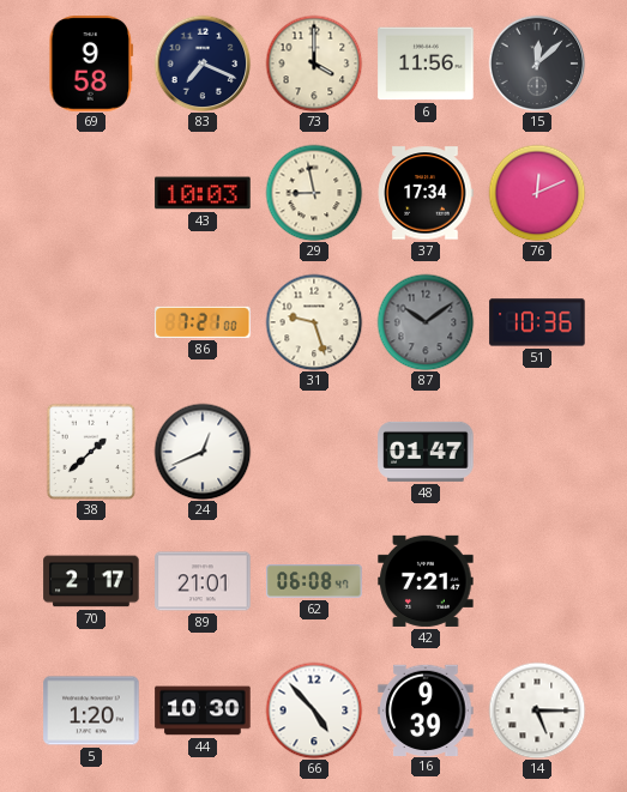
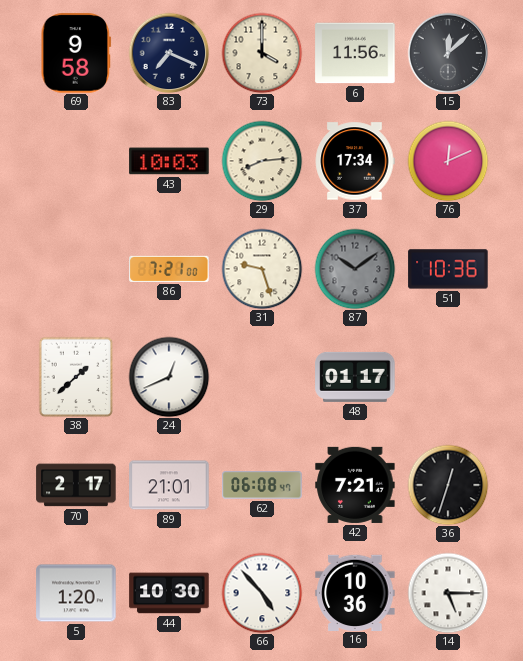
29: 8:58 -> 8:14 (262, 161)
48: 01:47 -> 01:17 (355, 377)
36: none -> 12:33 (448, 485)
16: 9:39 -> 10:36 (355, 592)
